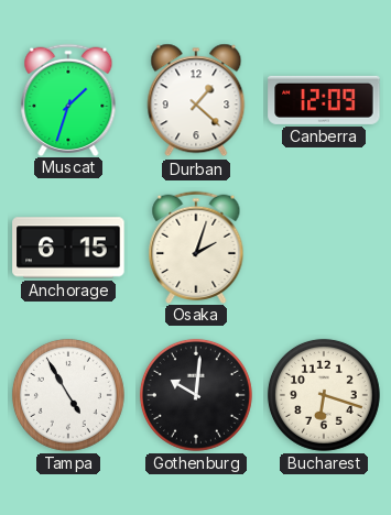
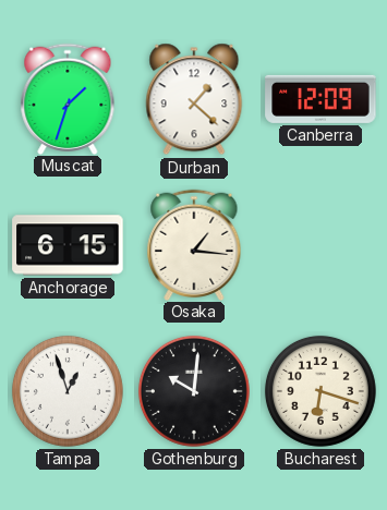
Osaka: 2:03 -> 1:16 (194, 244)
Tampa: 4:55 -> 12:57 (68, 391)
